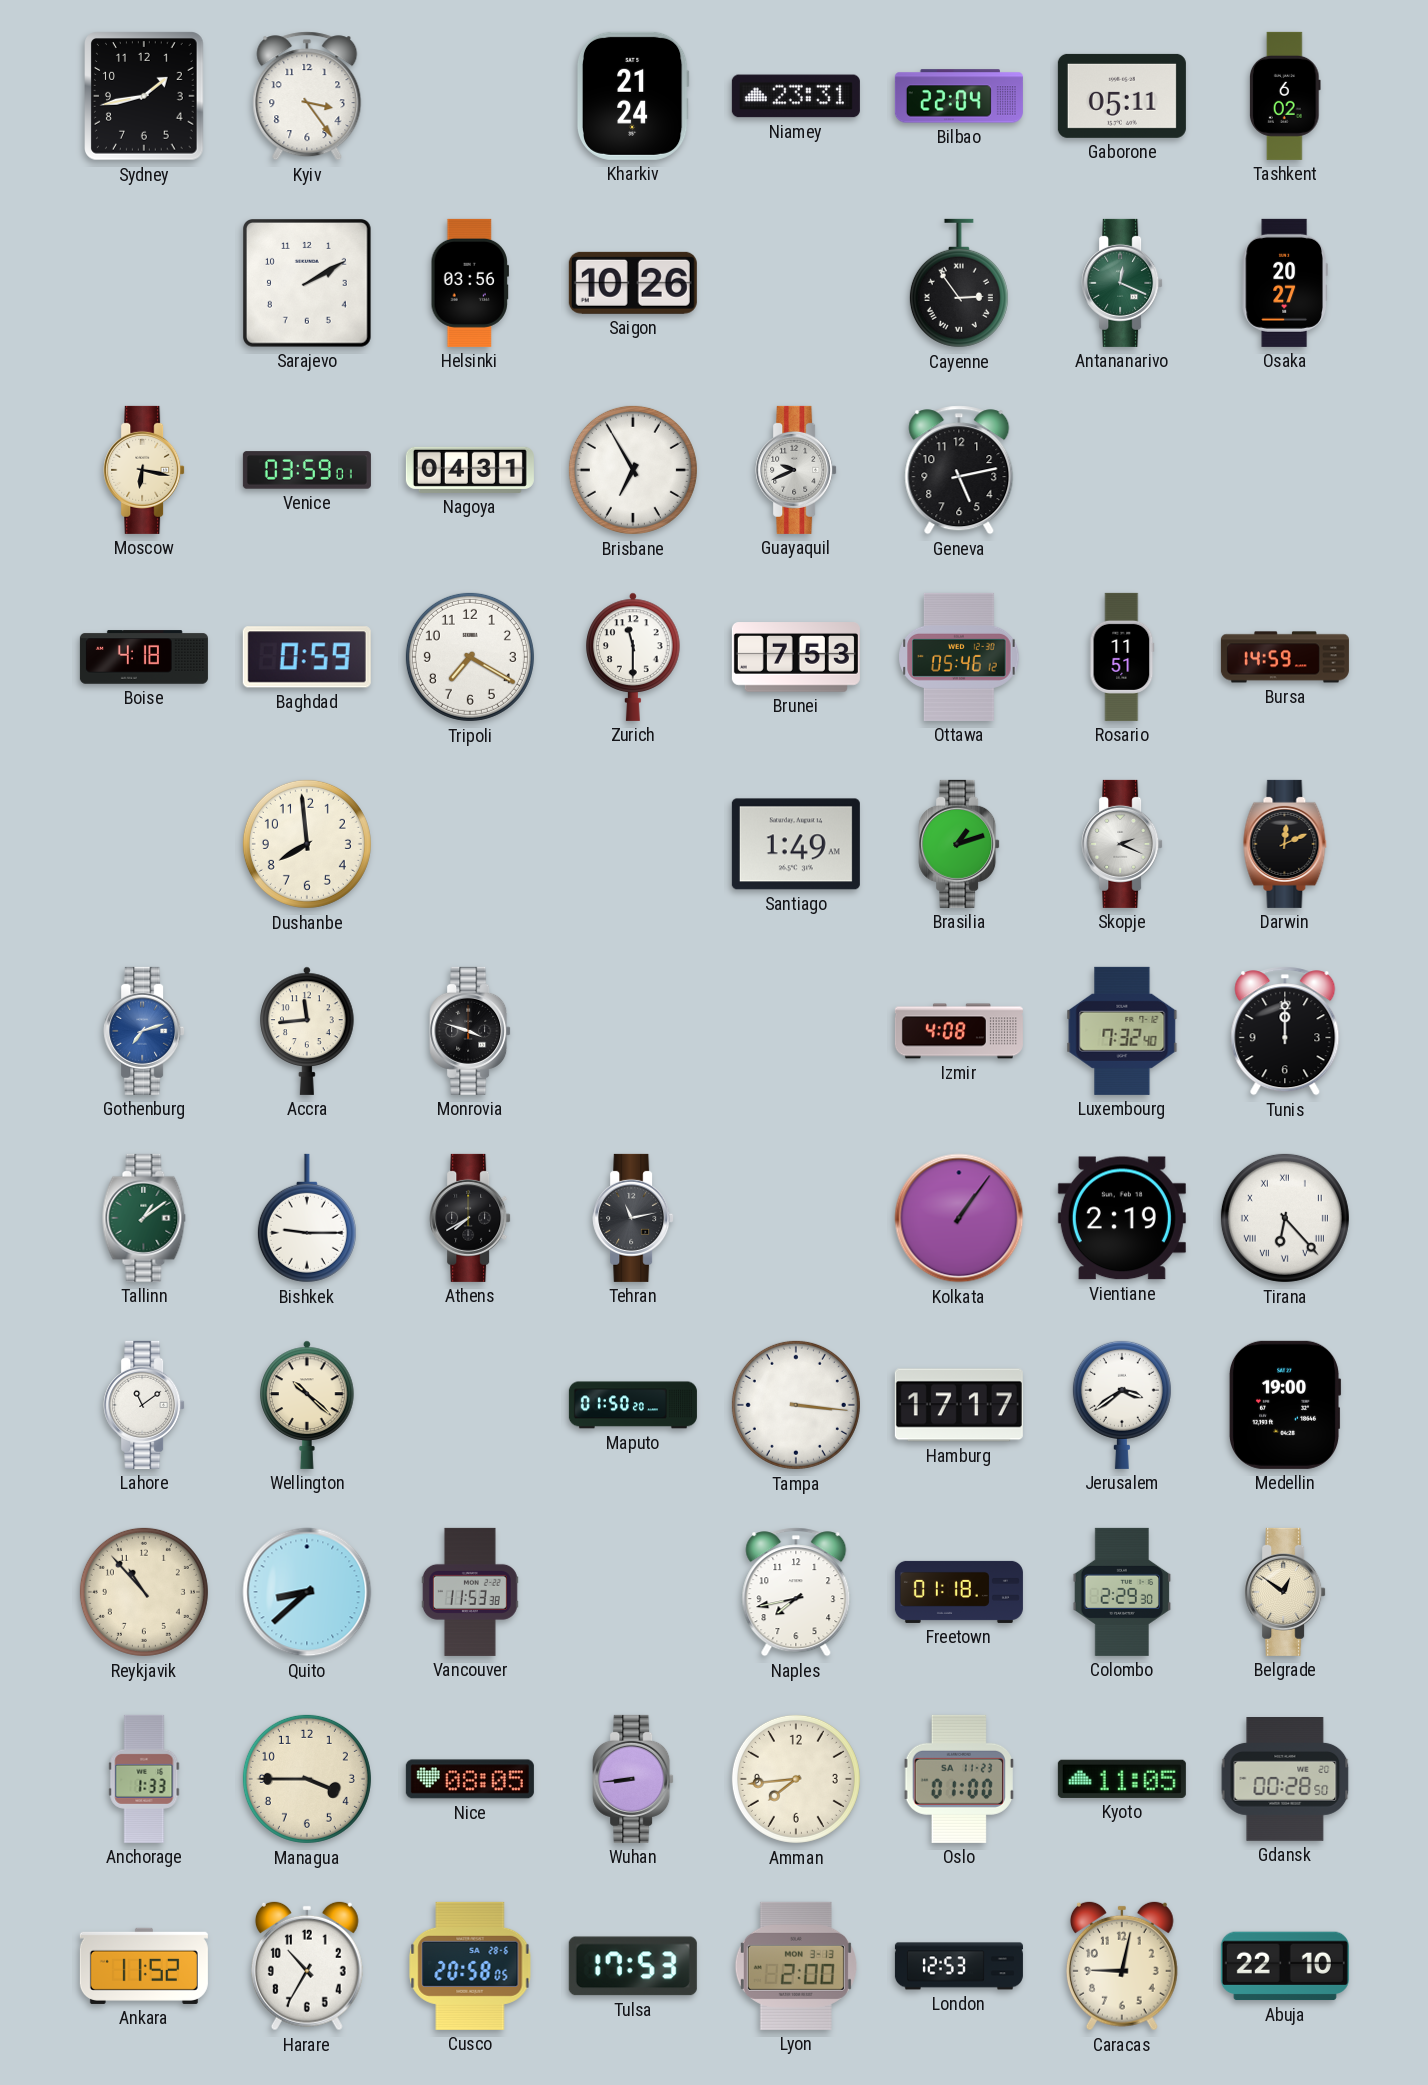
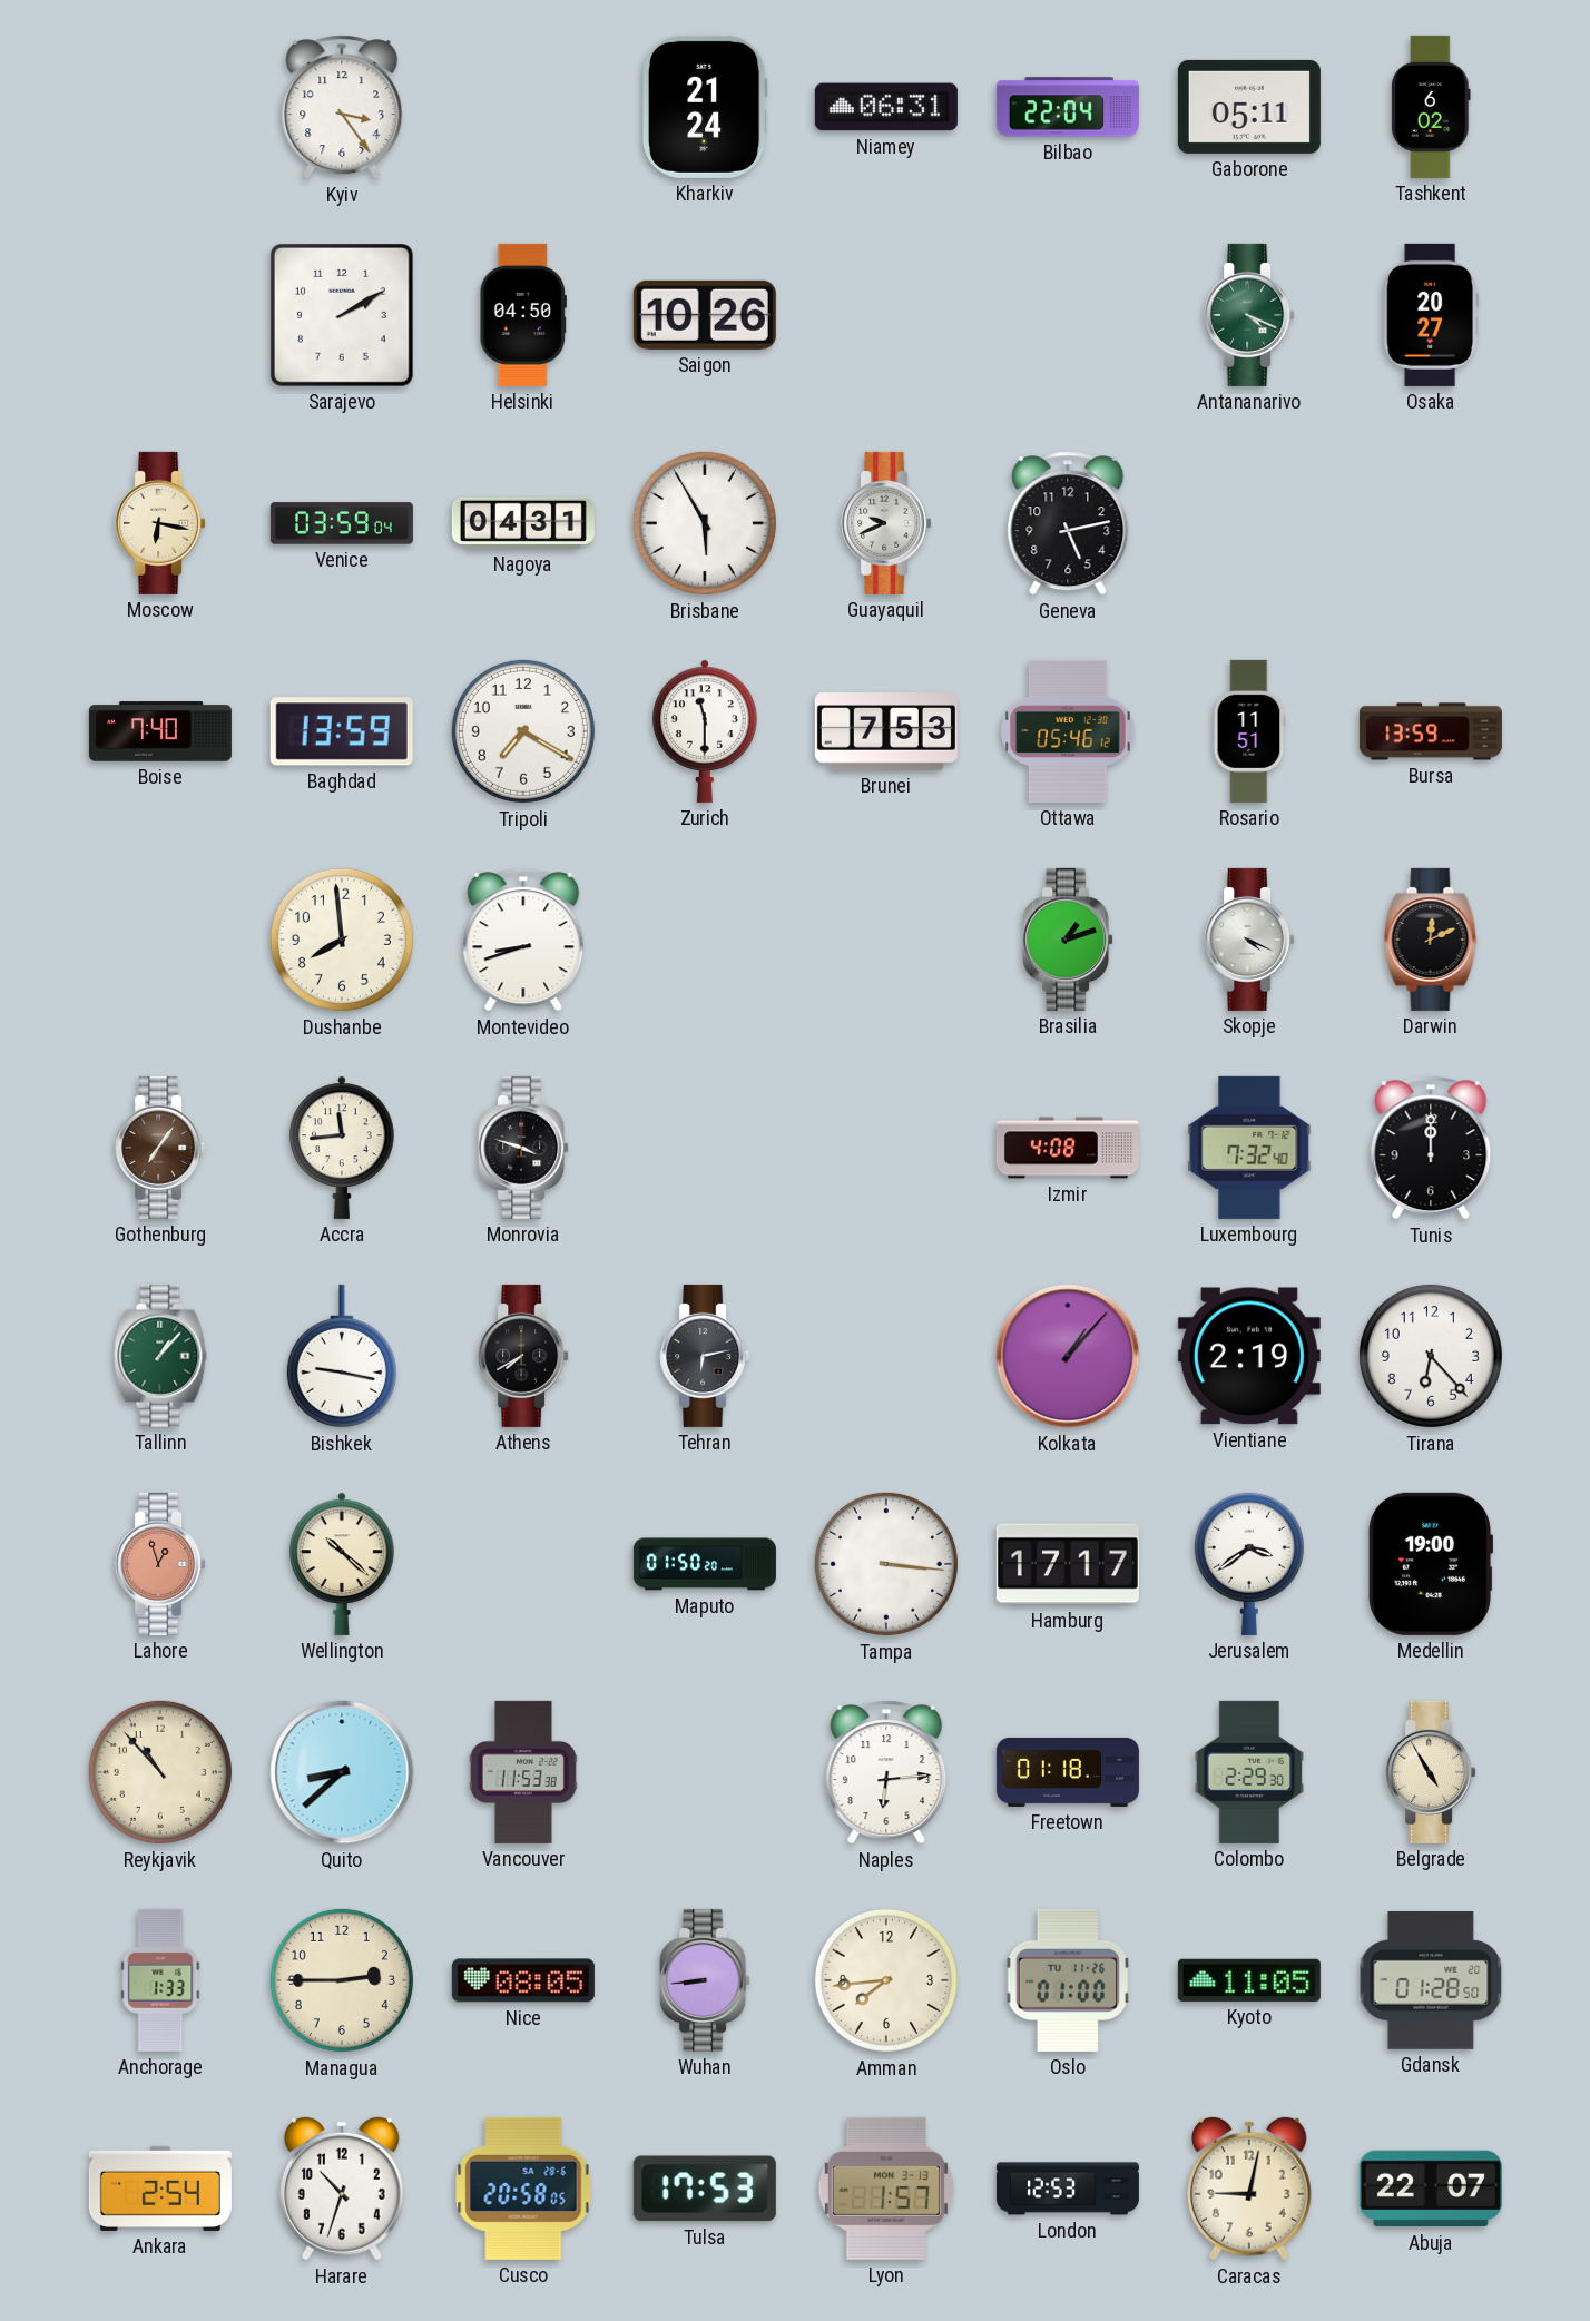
Sydney: 1:43 -> none (145, 96)
Niamey: 23:31 -> 06:31 (886, 107)
Helsinki: 03:56 -> 04:50 (522, 315)
Cayenne: 2:54 -> none (959, 283)
Antananarivo: 12:19 -> 4:19 (1249, 315)
Venice: 03:59:01 -> 03:59:04 (342, 523)
Brisbane: 6:55 -> 5:55 (705, 523)
Boise: 4:18 -> 7:40 (160, 731)
Baghdad: 0:59 -> 13:59 (342, 731)
Bursa: 14:59 -> 13:59 (1431, 731)
Montevideo: none -> 8:42 (523, 940)
Santiago: 1:49 -> none (796, 844)
Skopje: 2:19 -> 4:19 (1249, 940)
Gothenburg: 7:12 -> 7:06 (160, 1148)
Gothenburg dial: blue -> brown (160, 1148)
Tallinn: 1:09 -> 1:07 (160, 1356)
Bishkek: 9:15 -> 9:17 (342, 1356)
Tehran: 11:13 -> 6:13 (705, 1356)
Kolkata: 1:06 -> 1:07 (1068, 1356)
Tirana numerals: Roman -> Arabic (1431, 1356)
Lahore: 11:09 -> 12:57 (160, 1564)
Lahore dial: white -> salmon (160, 1564)
Naples: 7:43 -> 6:14 (886, 1772)
Belgrade: 12:51 -> 4:55 (1431, 1772)
Managua: 3:45 -> 2:45 (342, 1980)
Oslo date: SA 11-23 -> TU 11-26 (1068, 1980)
Gdansk: 00:28 -> 01:28 (1431, 1981)
Ankara: 11:52 -> 2:54 (160, 2189)
Harare: 10:35 -> 10:33 (342, 2189)
Lyon: 2:00 -> 1:57 (886, 2189)
Abuja: 22:10 -> 22:07 (1431, 2189)
